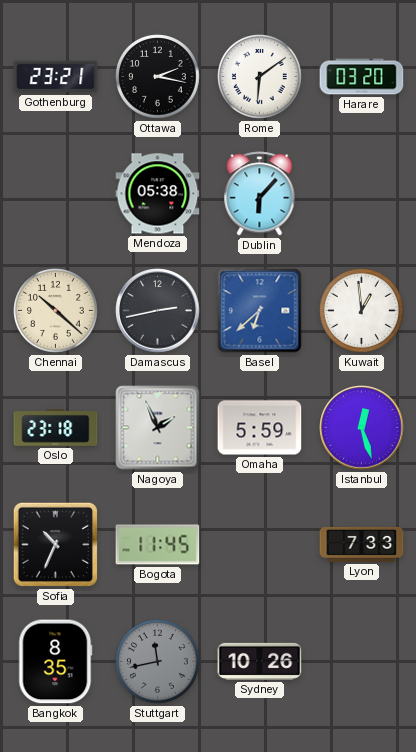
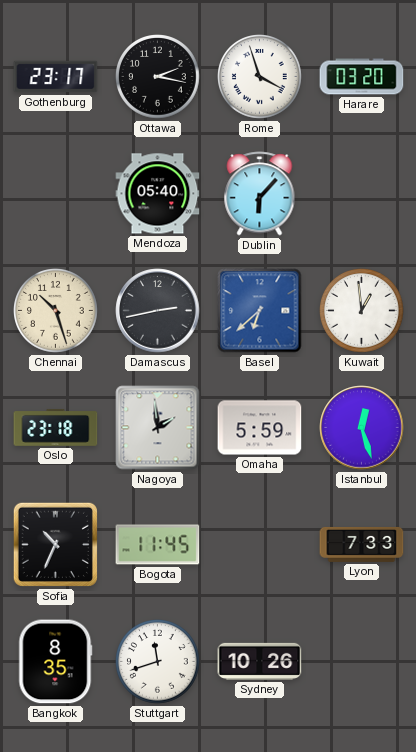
Gothenburg: 23:21 -> 23:17 (56, 77)
Rome: 6:09 -> 3:57 (260, 77)
Mendoza: 05:38 -> 05:40 (158, 194)
Chennai: 10:22 -> 10:27 (56, 311)
Nagoya: 1:56 -> 1:59 (158, 428)
Stuttgart: 11:43 -> 11:42 (158, 662)
Stuttgart dial: grey -> white (158, 662)
